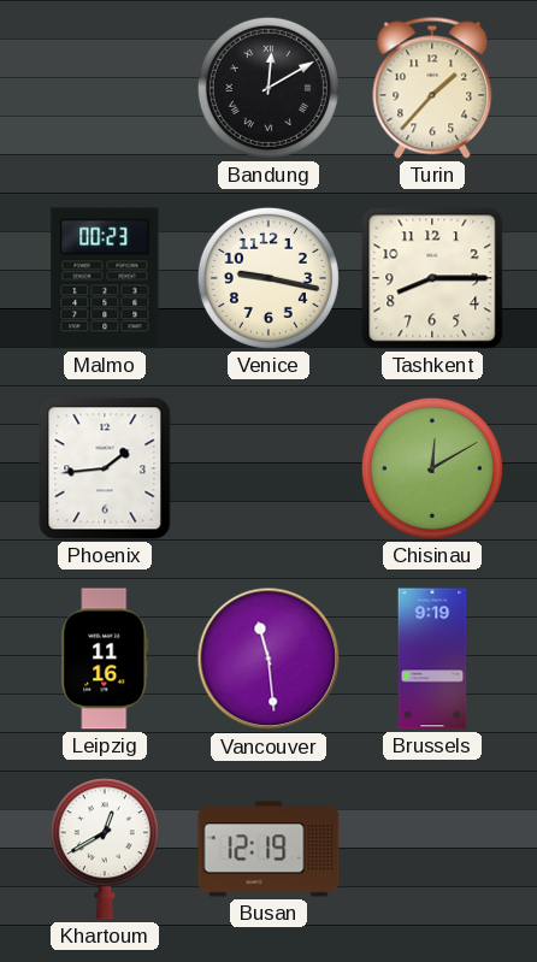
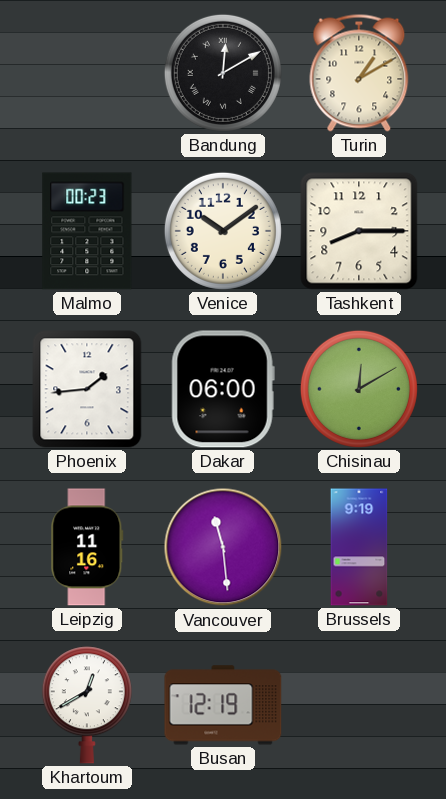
Turin: 1:37 -> 1:10 (359, 73)
Venice: 9:17 -> 10:09 (223, 231)
Dakar: none -> 06:00 (223, 389)
